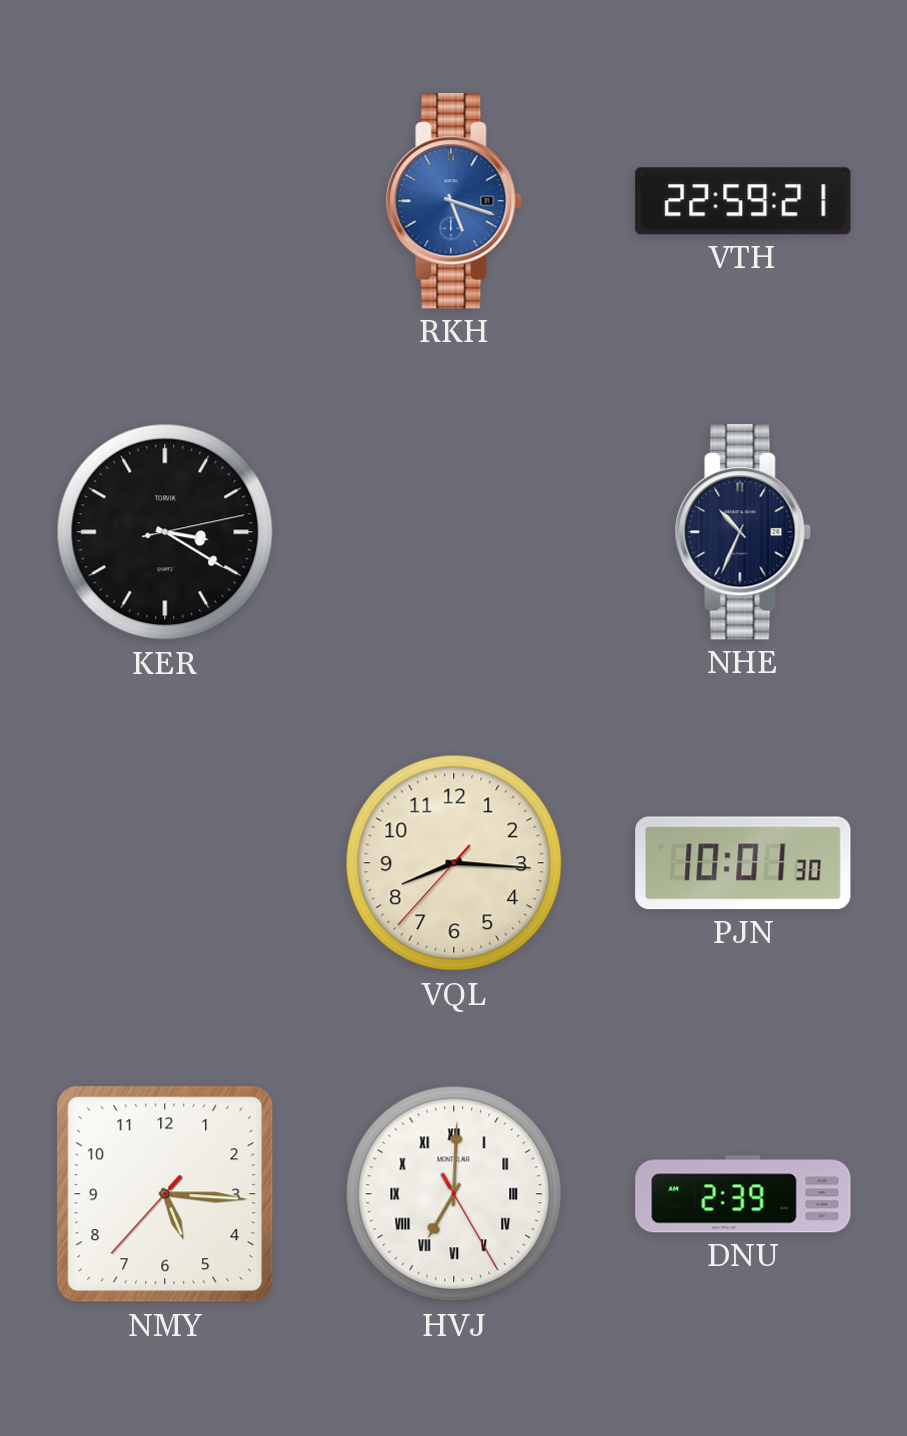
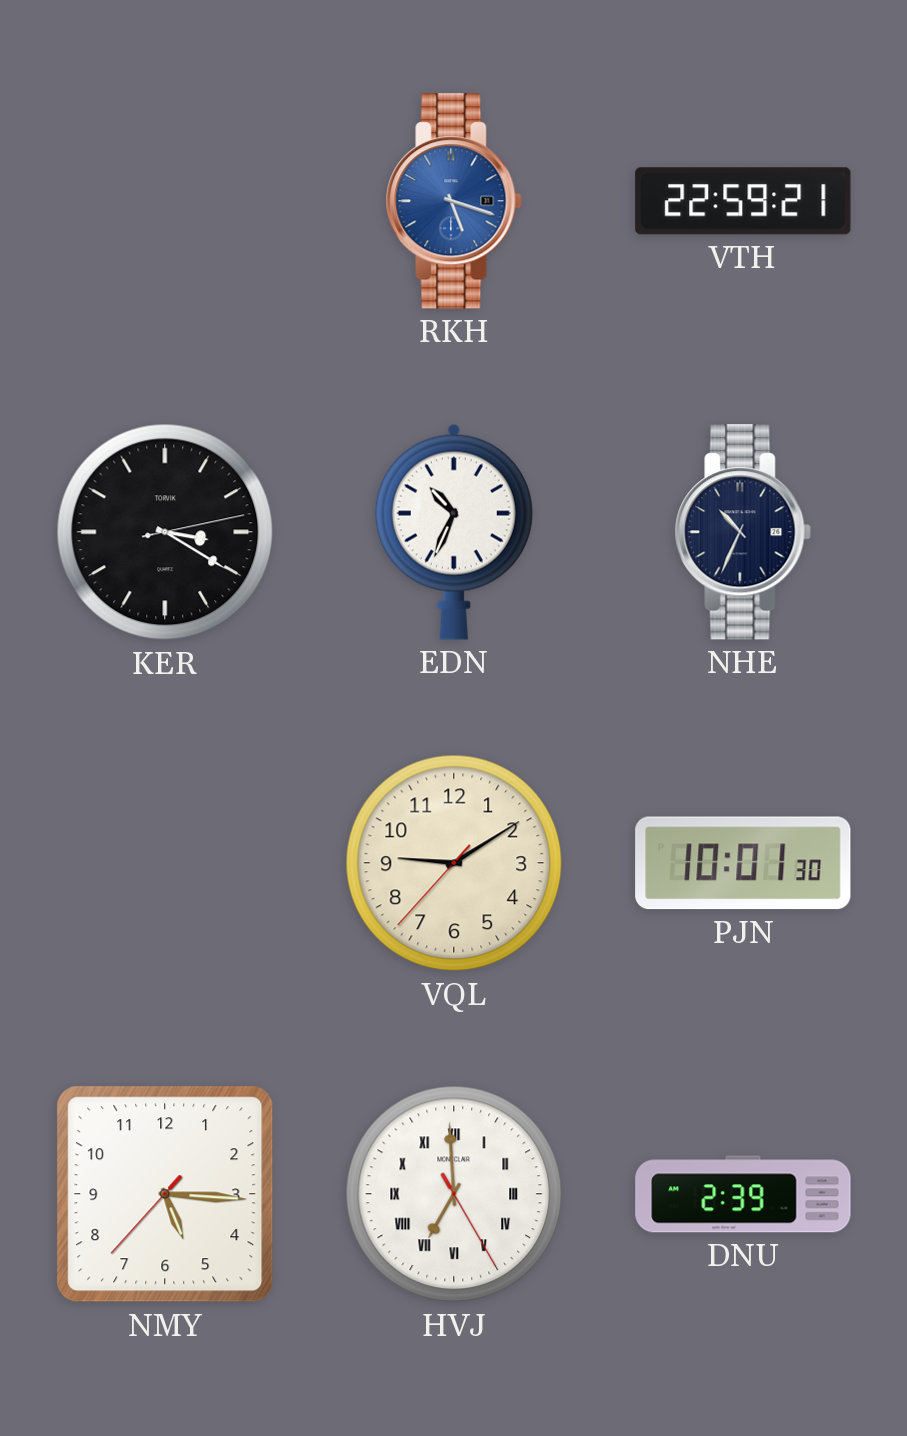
EDN: none -> 10:34 (454, 532)
VQL: 8:15 -> 9:09 (454, 863)
HVJ: 7:00 -> 6:59 (454, 1194)
